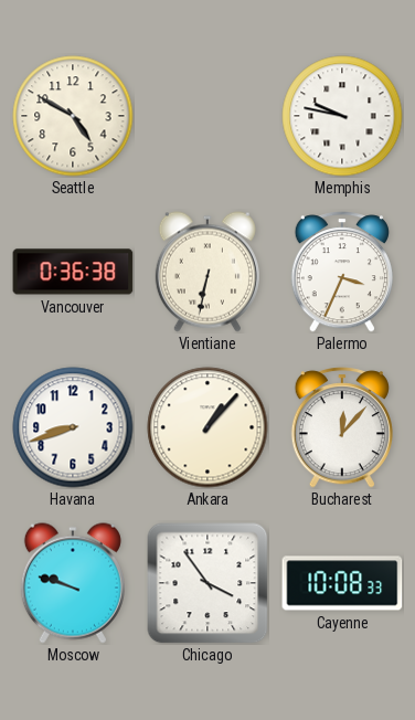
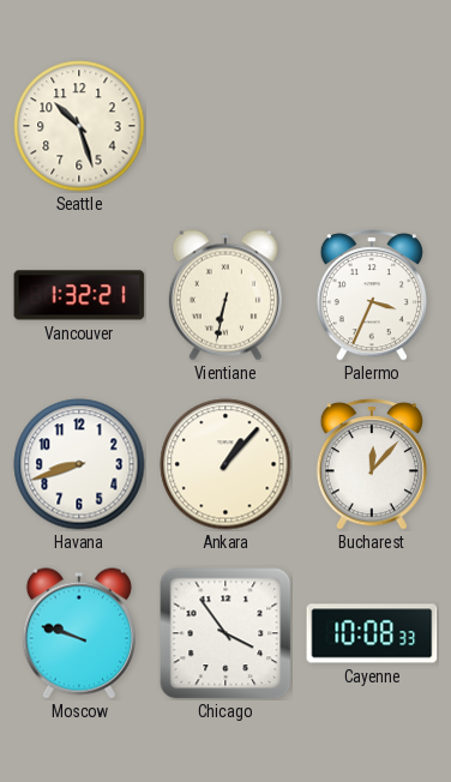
Seattle: 4:50 -> 10:27 (79, 126)
Memphis: 9:47 -> none (342, 116)
Vancouver: 0:36 -> 1:32 (79, 295)
